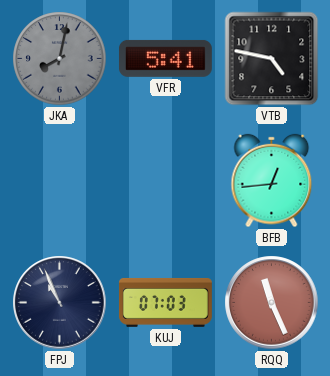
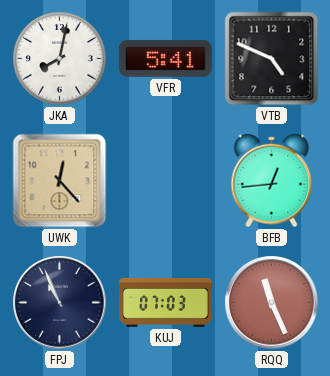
JKA dial: grey -> white (60, 59)
VTB: 4:47 -> 4:49 (272, 59)
UWK: none -> 12:23 (60, 181)
